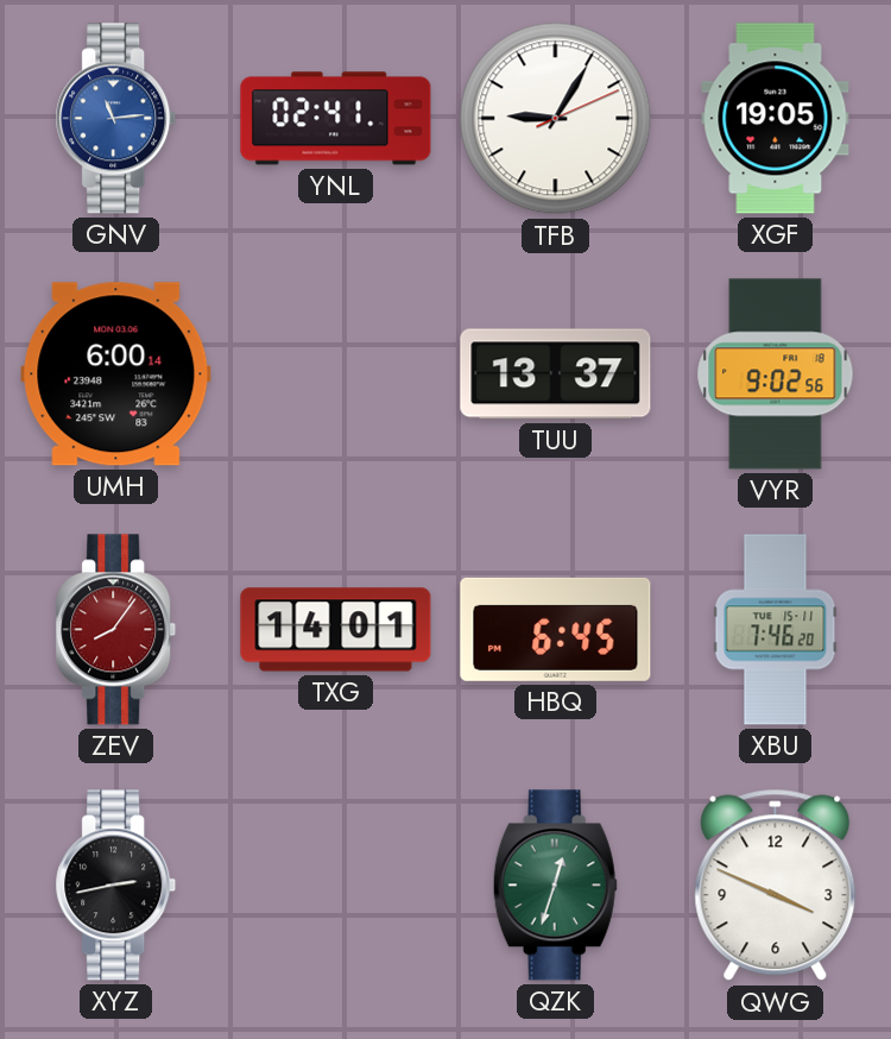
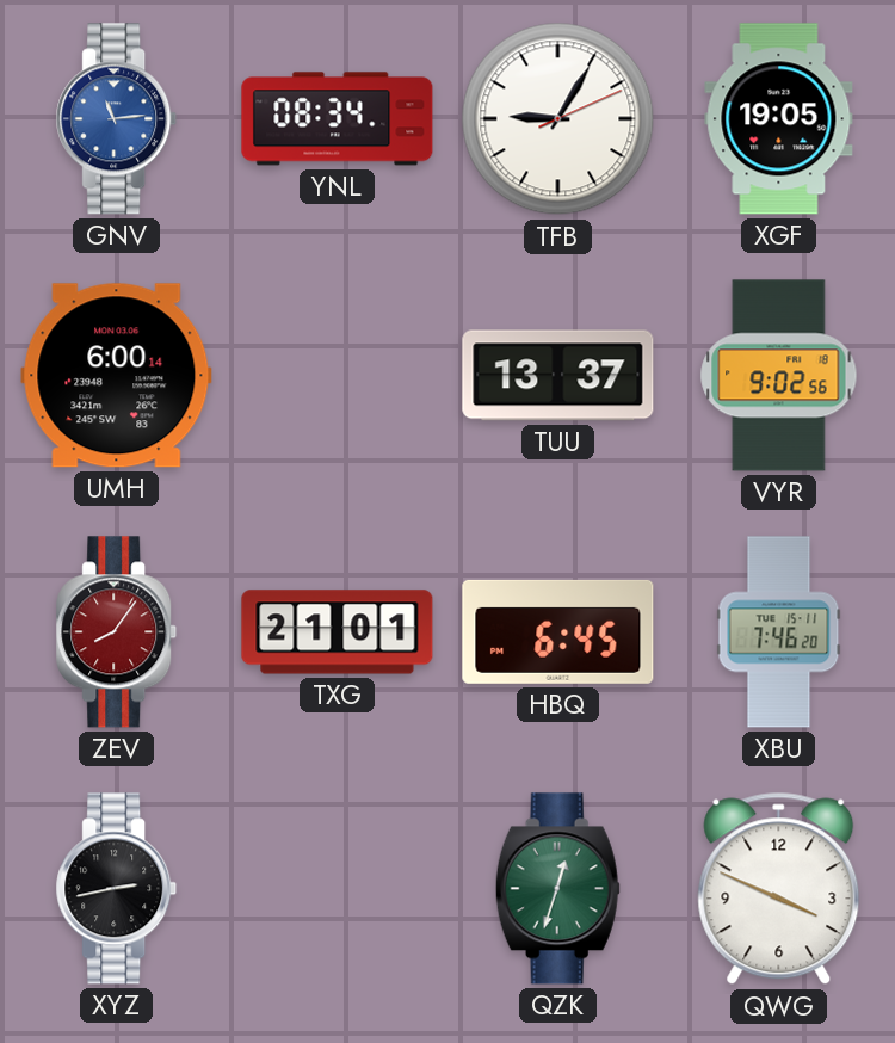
YNL: 02:41 -> 08:34 (338, 119)
TXG: 14:01 -> 21:01 (338, 632)
